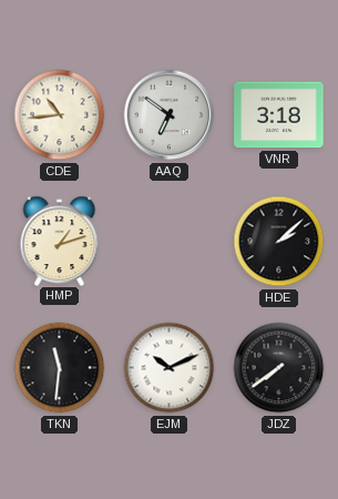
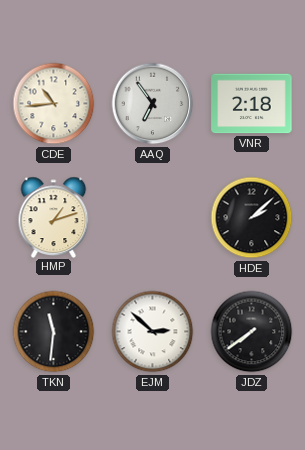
AAQ: 6:51 -> 6:54 (153, 104)
VNR: 3:18 -> 2:18 (252, 104)
EJM: 10:11 -> 2:52 (153, 332)
